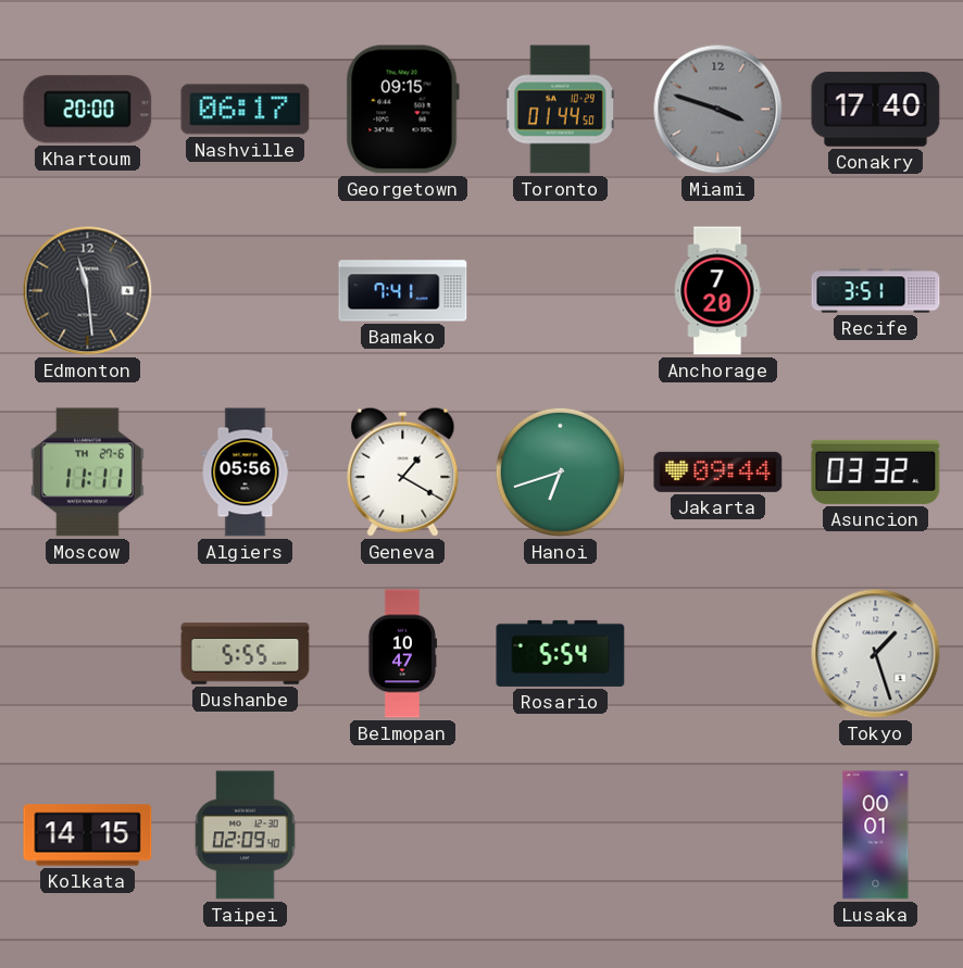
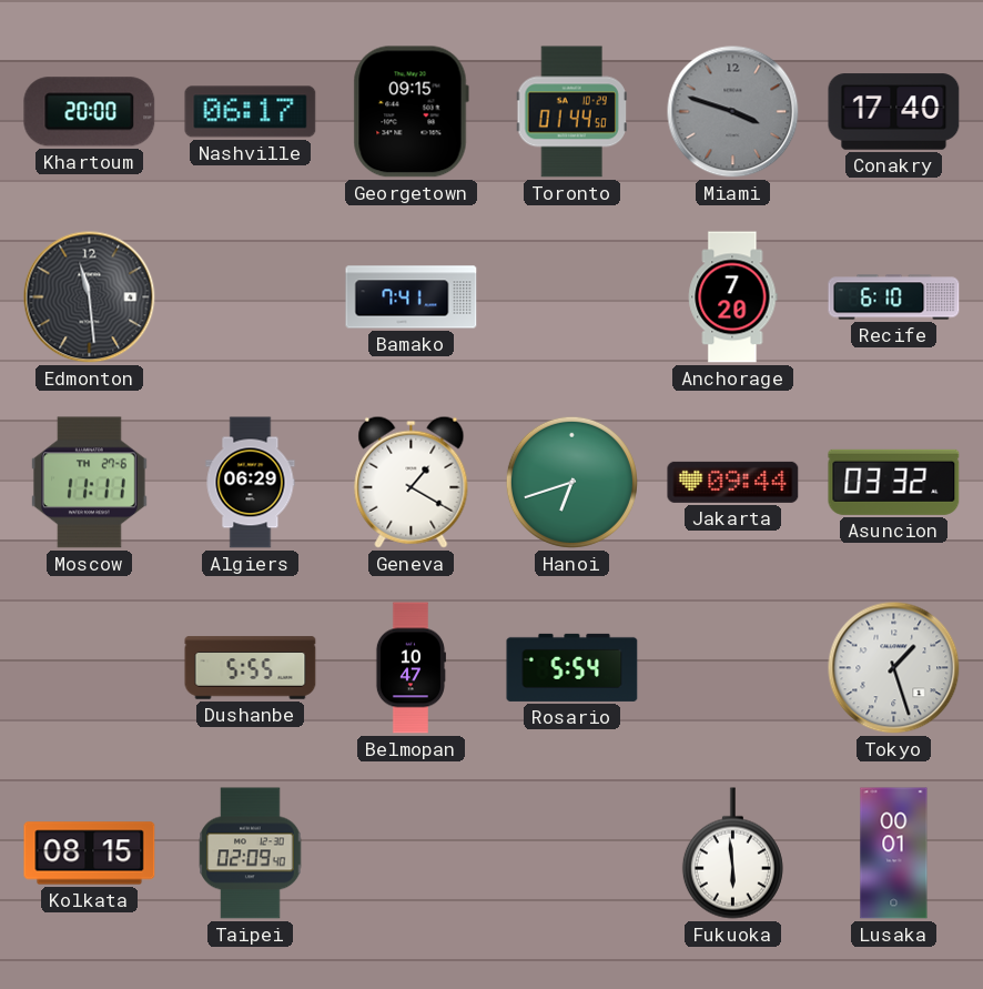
Recife: 3:51 -> 6:10 (894, 297)
Algiers: 05:56 -> 06:29 (251, 483)
Kolkata: 14:15 -> 08:15 (90, 854)
Fukuoka: none -> 5:59 (732, 854)
